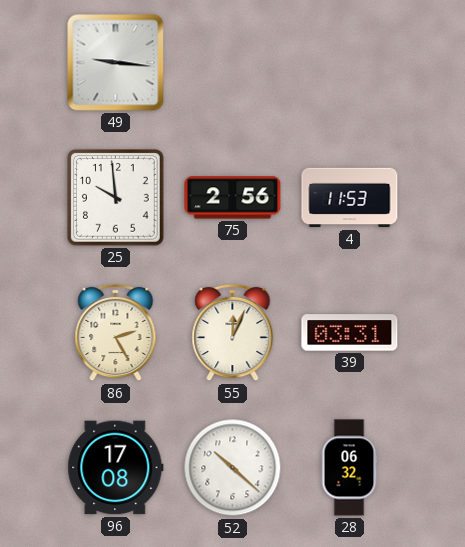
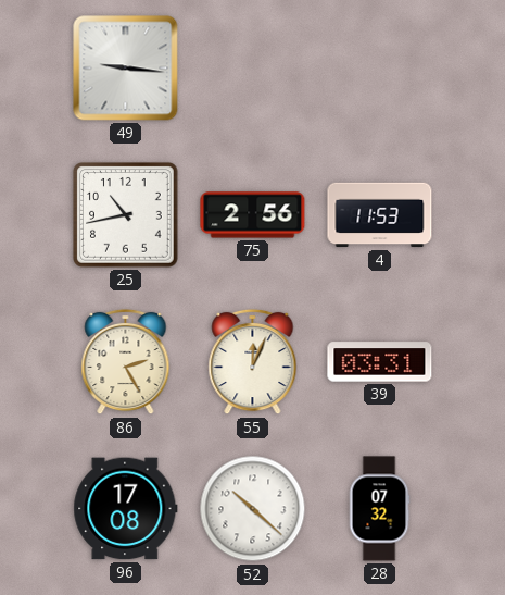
25: 9:59 -> 10:43 (126, 215)
28: 06:32 -> 07:32 (379, 509)
